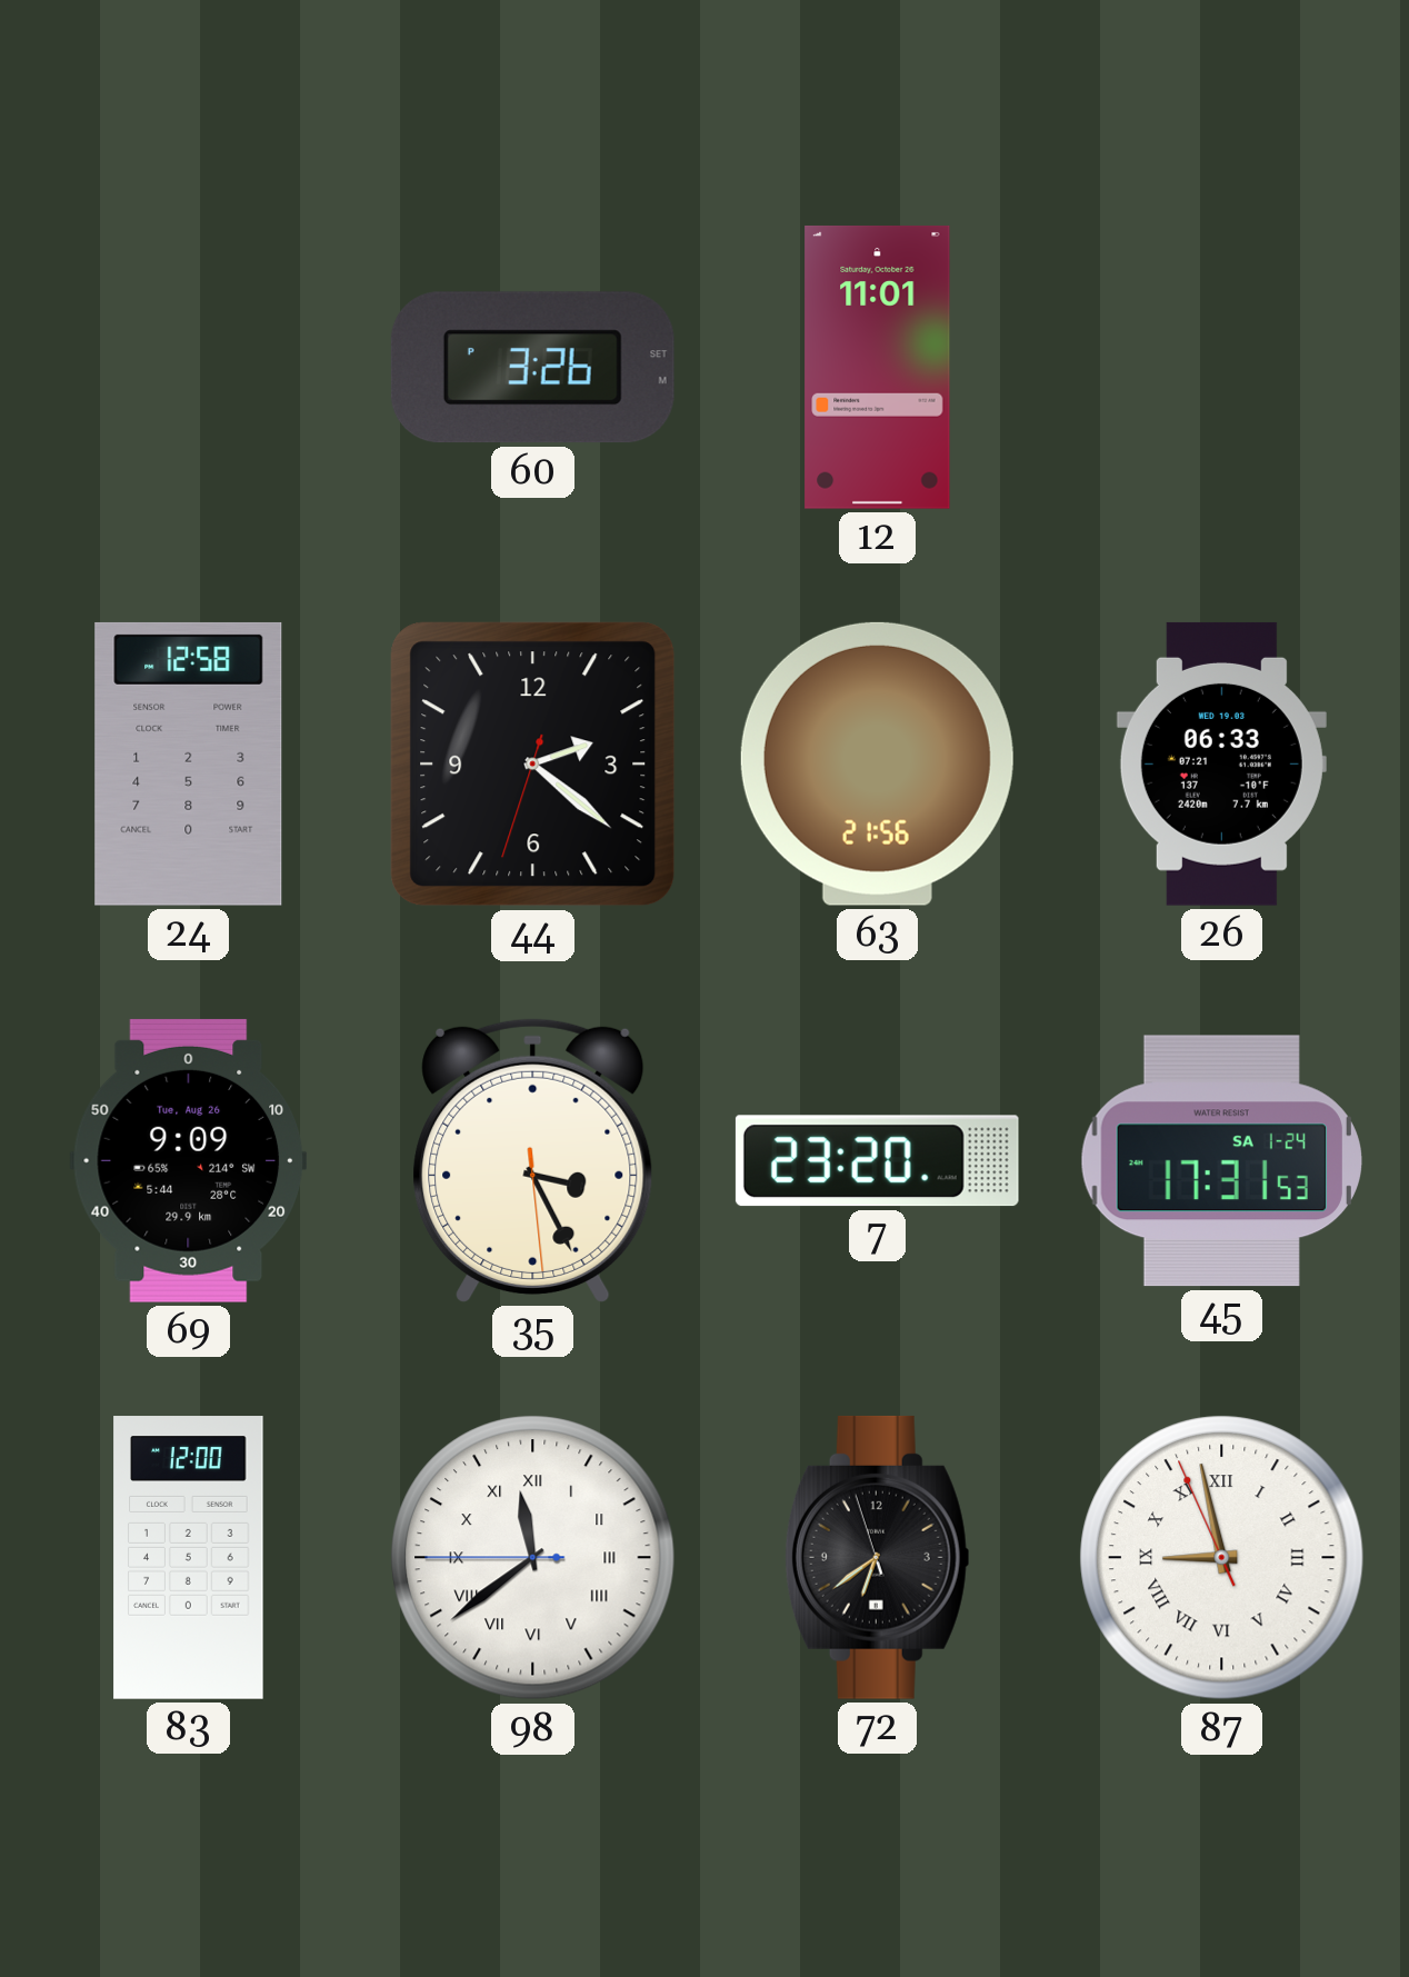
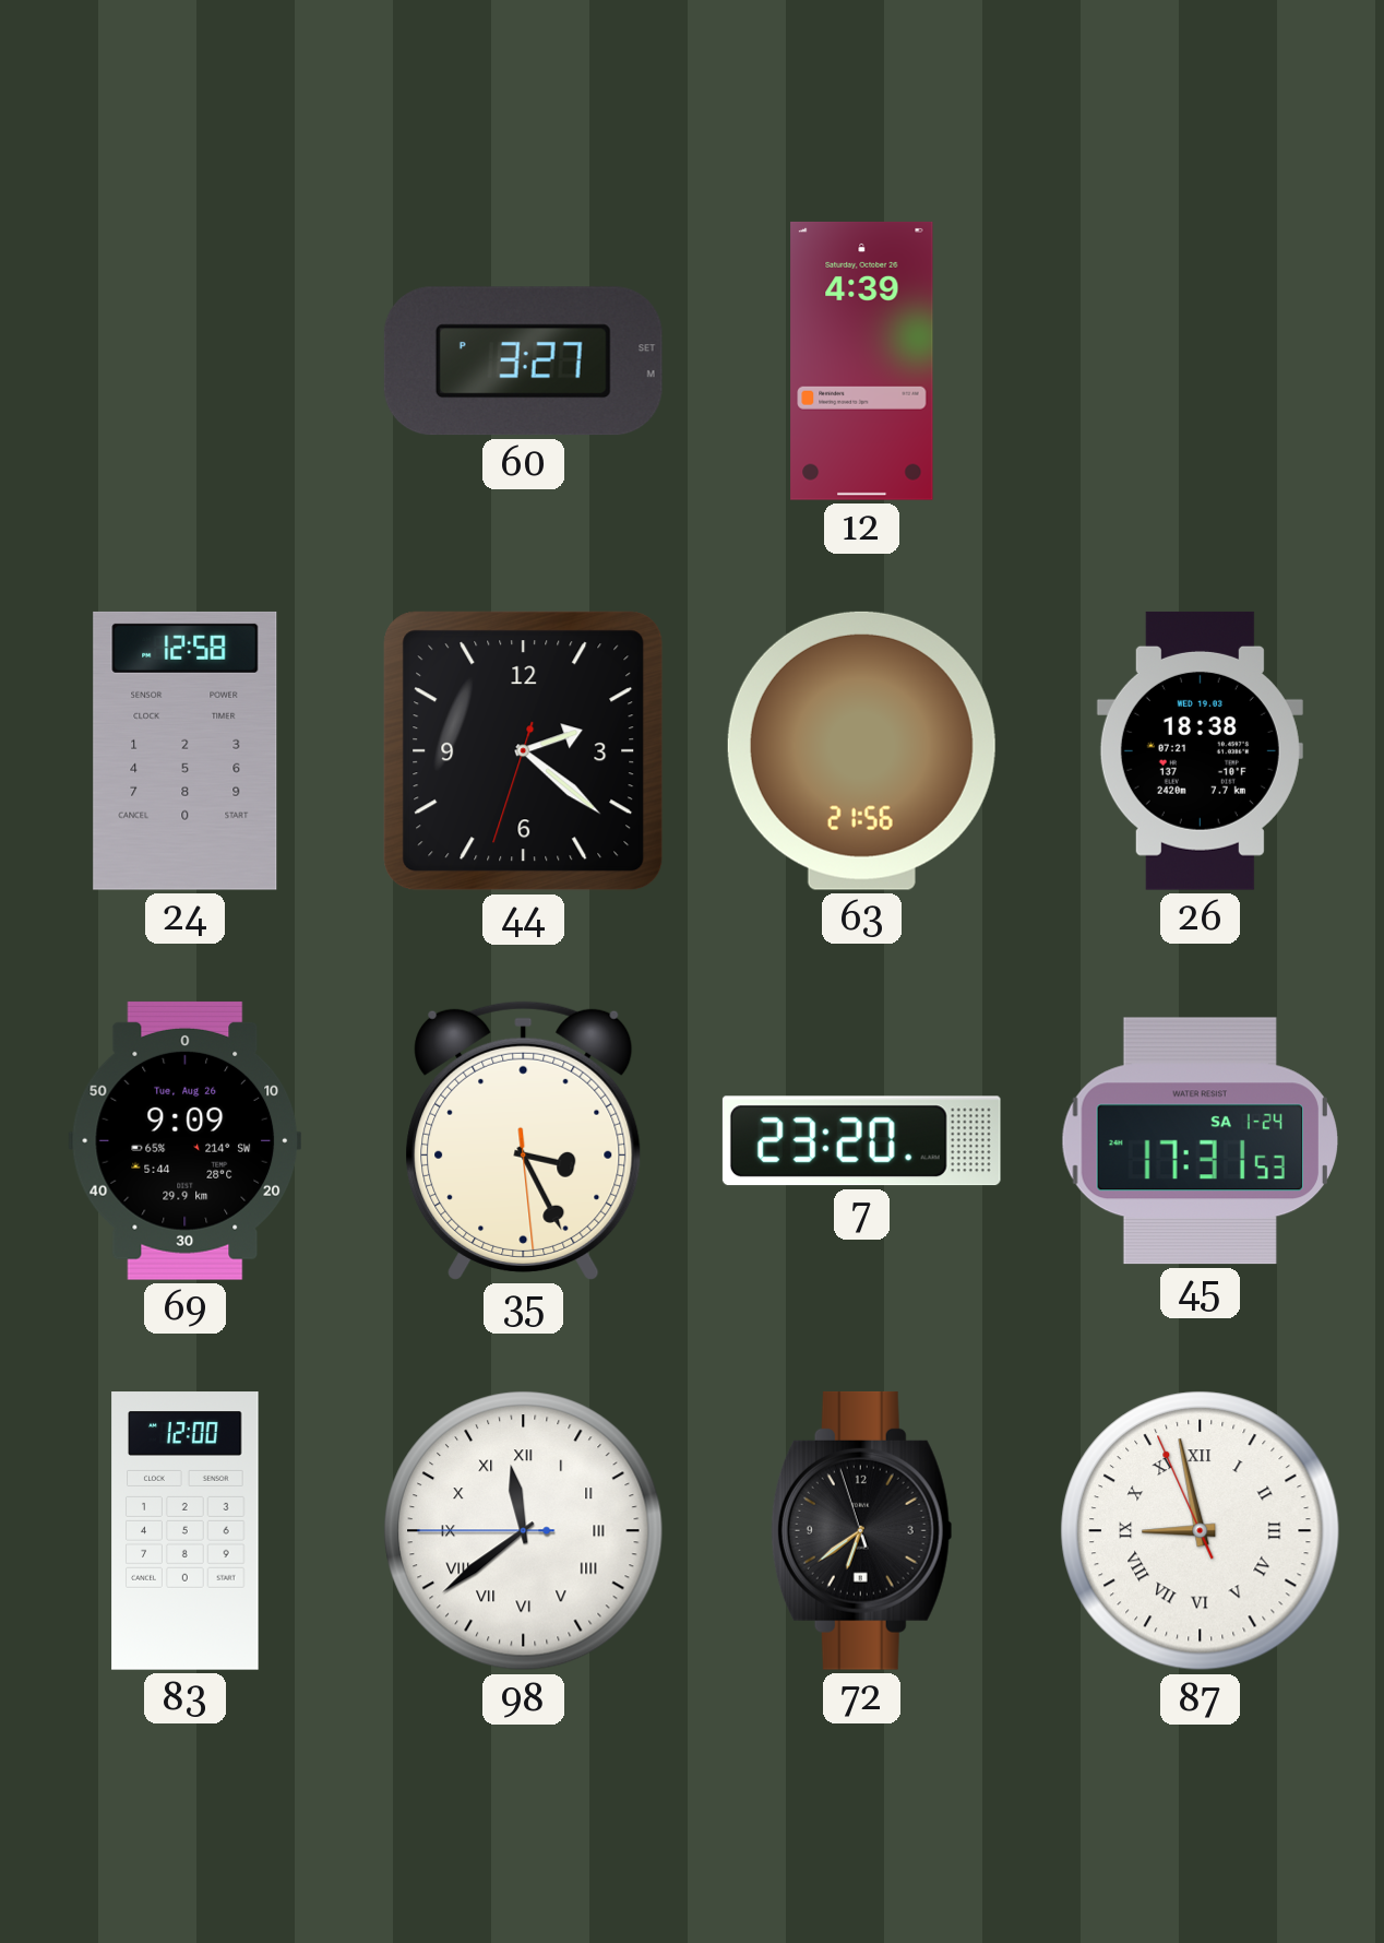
60: 3:26 -> 3:27 (523, 362)
12: 11:01 -> 4:39 (862, 360)
26: 06:33 -> 18:38 (1200, 750)
